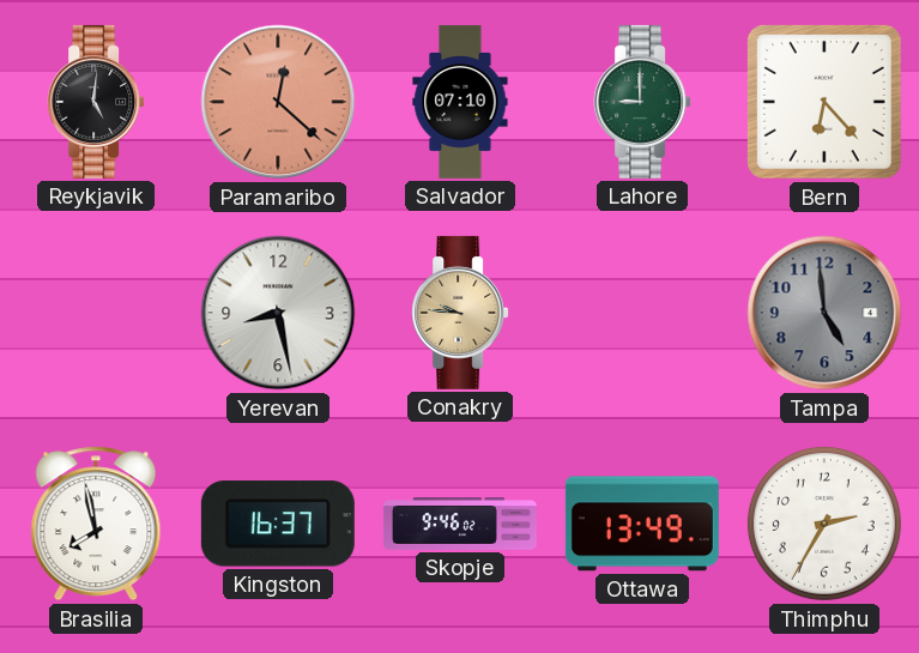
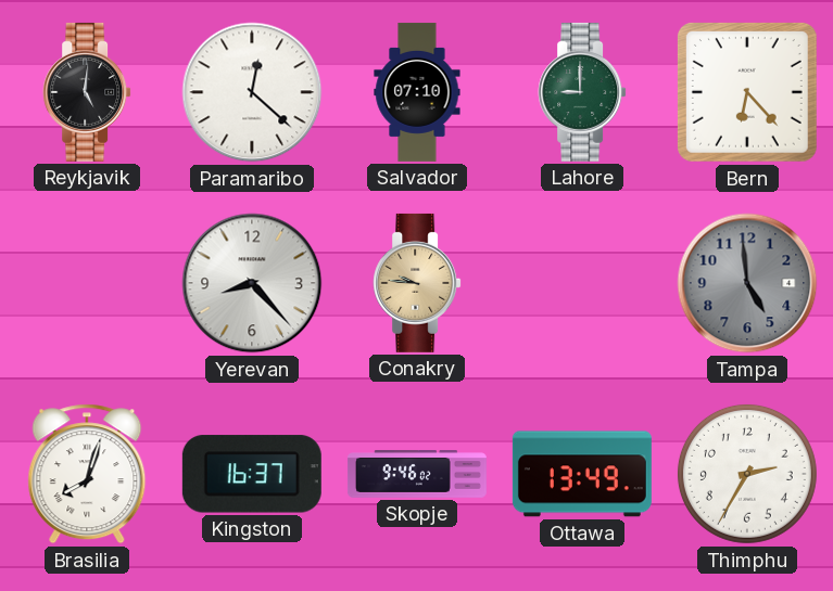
Paramaribo dial: salmon -> white (252, 92)
Yerevan: 8:28 -> 8:23 (252, 283)
Brasilia: 7:58 -> 8:03 (87, 474)
